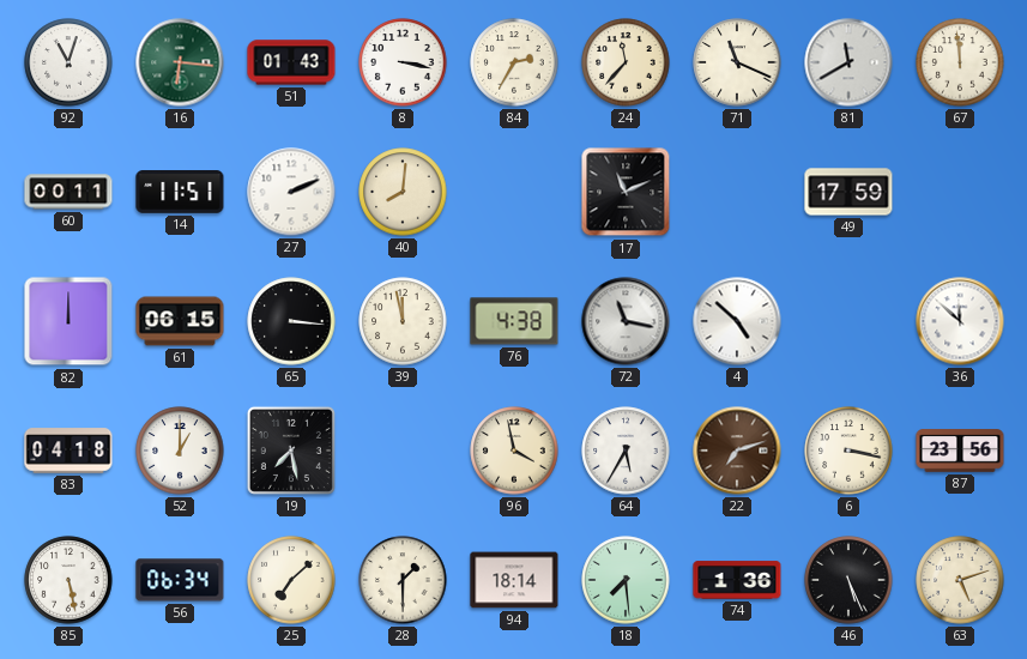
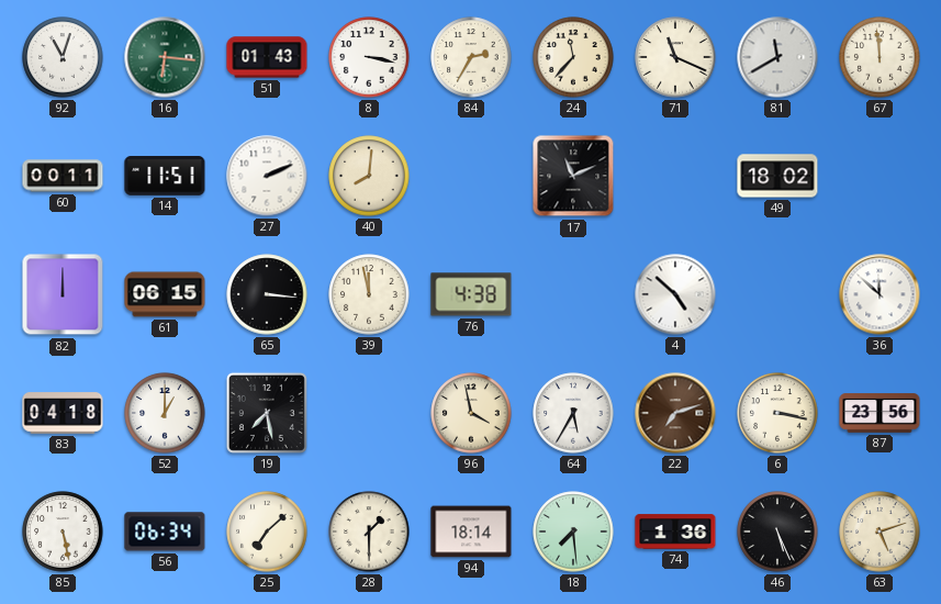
49: 17:59 -> 18:02 (777, 176)
72: 11:17 -> none (626, 321)
